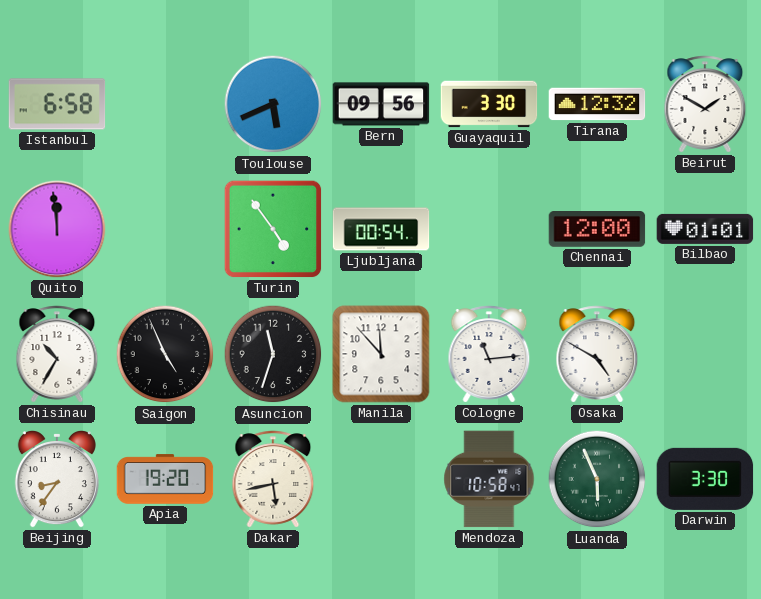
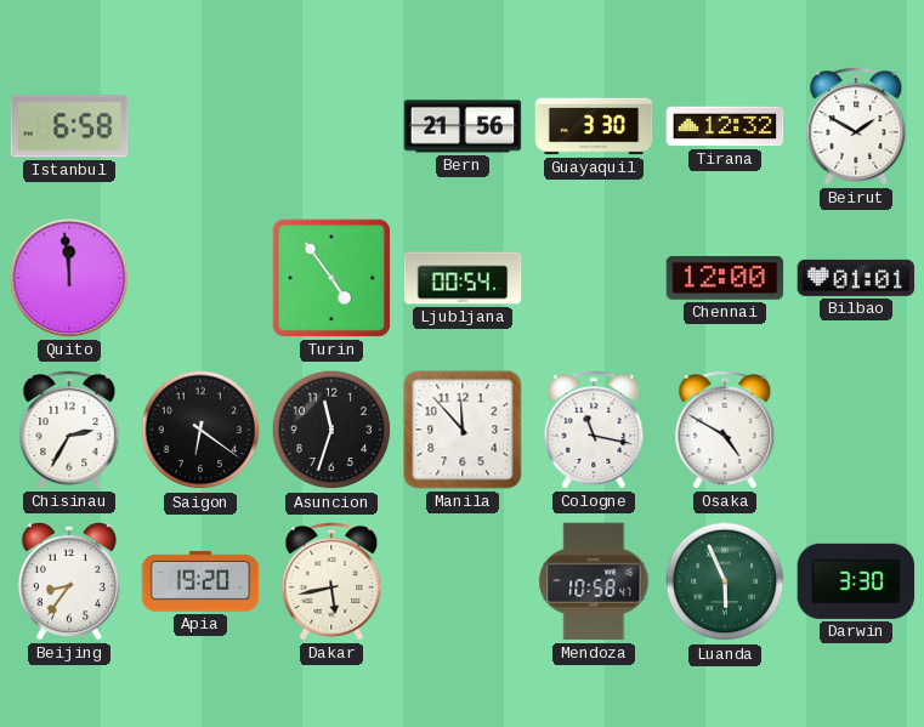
Toulouse: 5:41 -> none (273, 104)
Bern: 09:56 -> 21:56 (463, 126)
Chisinau: 10:35 -> 2:35 (69, 430)
Saigon: 4:56 -> 6:21 (200, 430)
Cologne: 11:14 -> 11:17 (594, 430)
